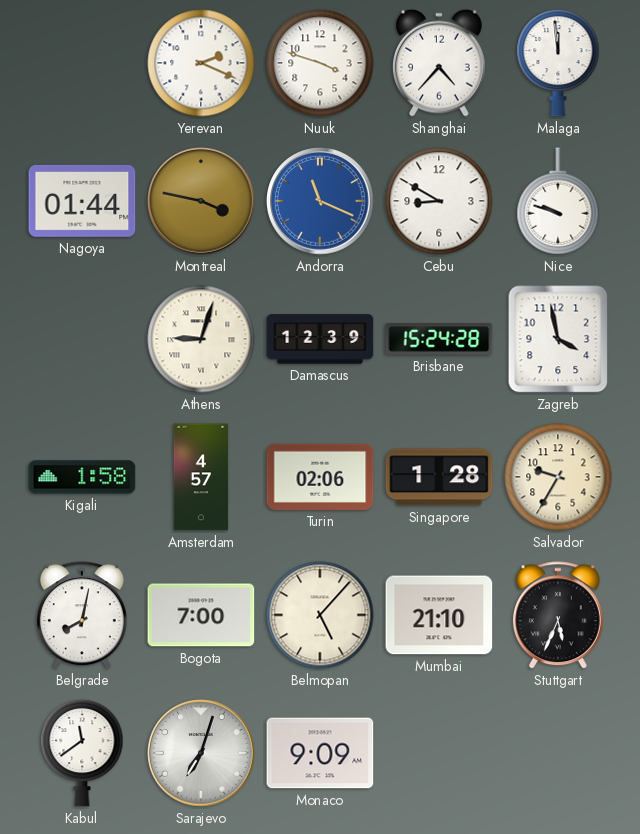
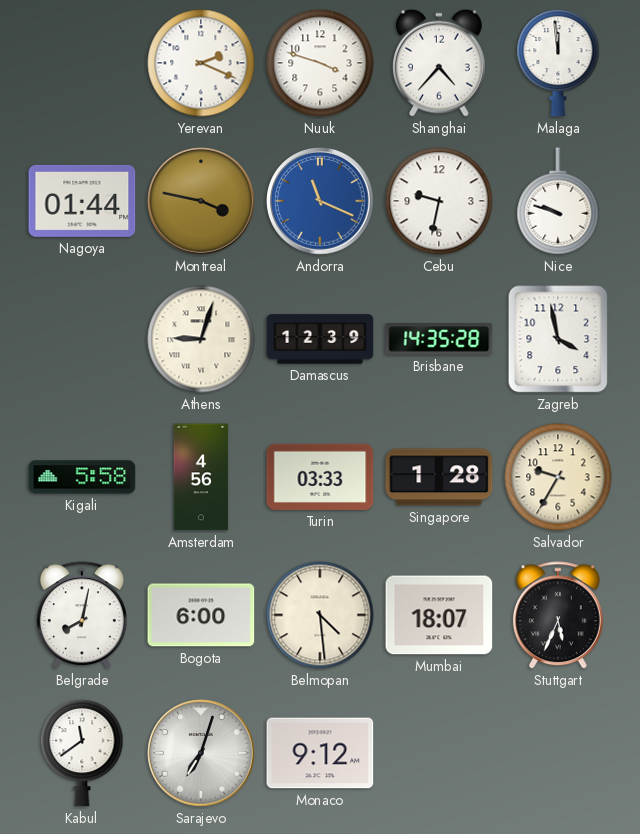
Cebu: 8:50 -> 9:32 (439, 201)
Brisbane: 15:24 -> 14:35 (439, 340)
Kigali: 1:58 -> 5:58 (82, 477)
Amsterdam: 4:57 -> 4:56 (201, 477)
Turin: 02:06 -> 03:33 (320, 477)
Bogota: 7:00 -> 6:00 (201, 615)
Belmopan: 5:07 -> 4:29 (320, 615)
Mumbai: 21:10 -> 18:07 (439, 615)
Monaco: 9:09 -> 9:12 (320, 753)
